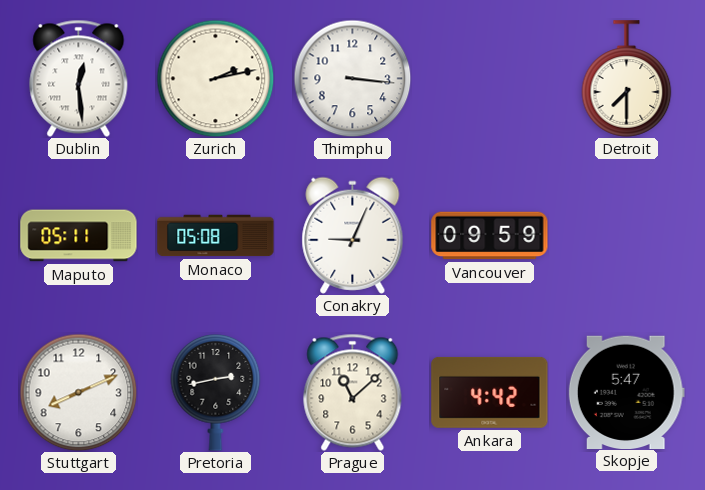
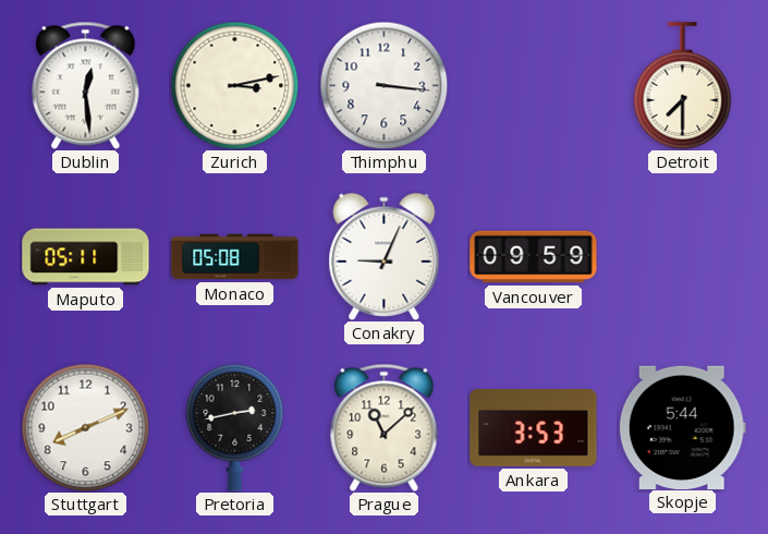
Zurich: 2:13 -> 3:13 (234, 85)
Ankara: 4:42 -> 3:53 (534, 427)
Skopje: 5:47 -> 5:44 (682, 427)
